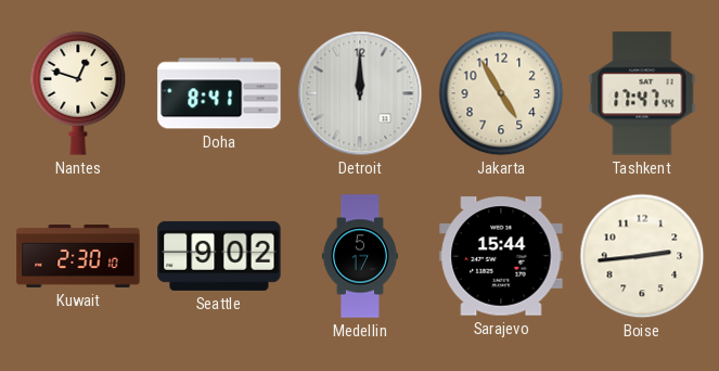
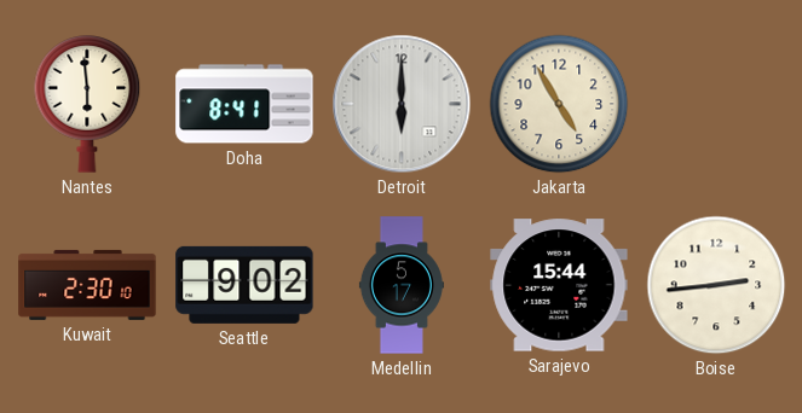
Nantes: 12:48 -> 5:59 (87, 104)
Detroit: 12:00 -> 6:00 (402, 104)
Tashkent: 17:47 -> none (642, 93)
